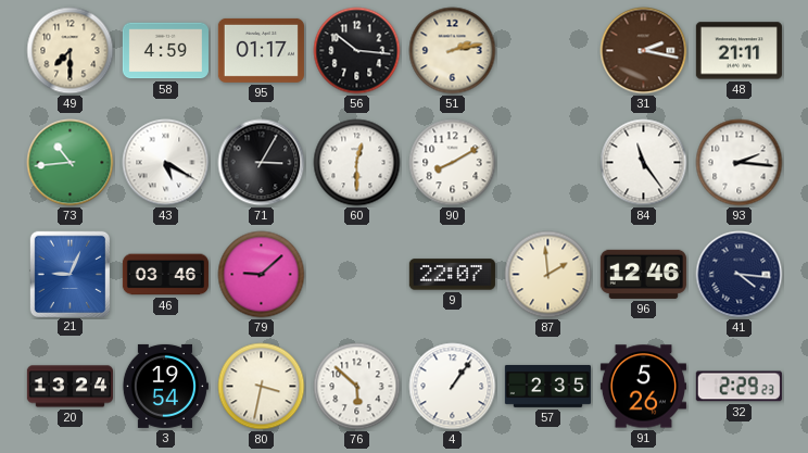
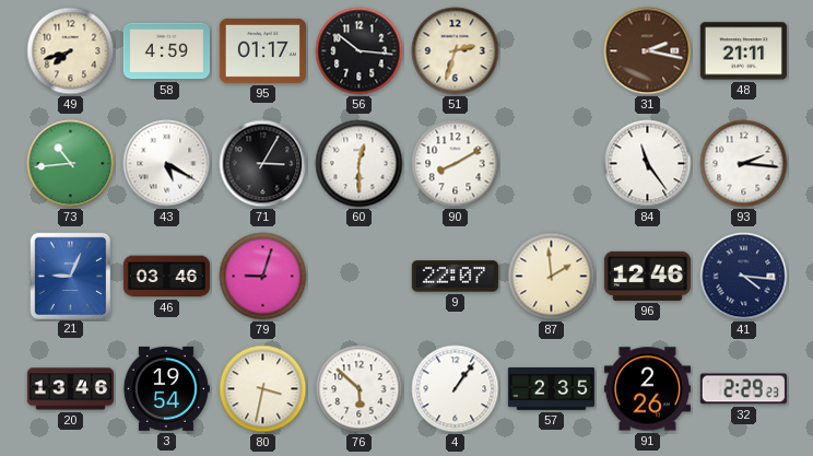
49: 7:30 -> 7:42 (71, 51)
51: 2:13 -> 2:33 (456, 51)
79: 9:08 -> 9:03 (263, 277)
20: 13:24 -> 13:46 (70, 389)
91: 5:26 -> 2:26 (647, 389)
